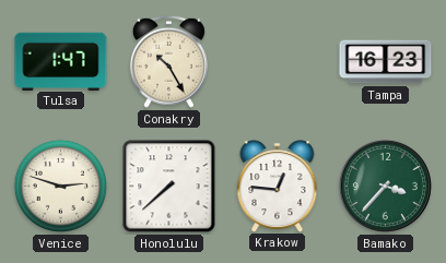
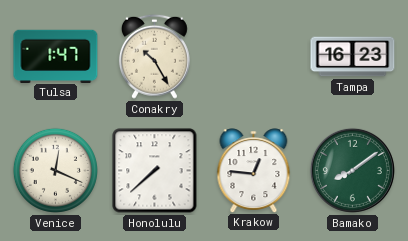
Venice: 2:48 -> 12:19 (55, 170)
Bamako: 3:37 -> 8:09 (352, 170)
